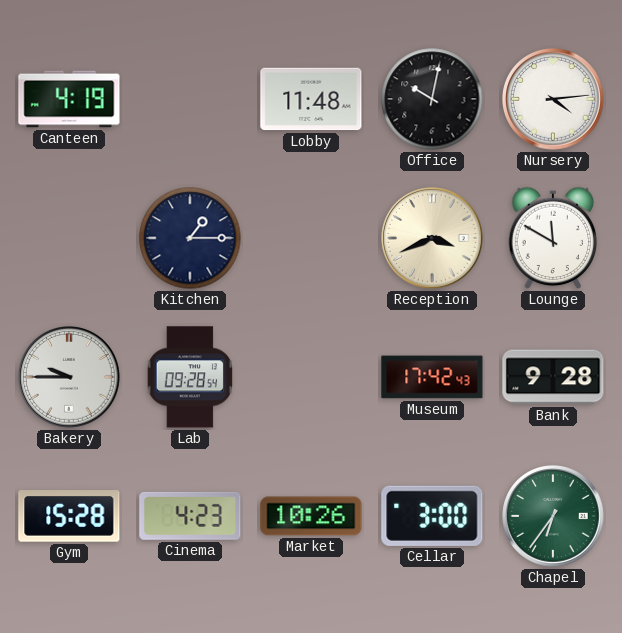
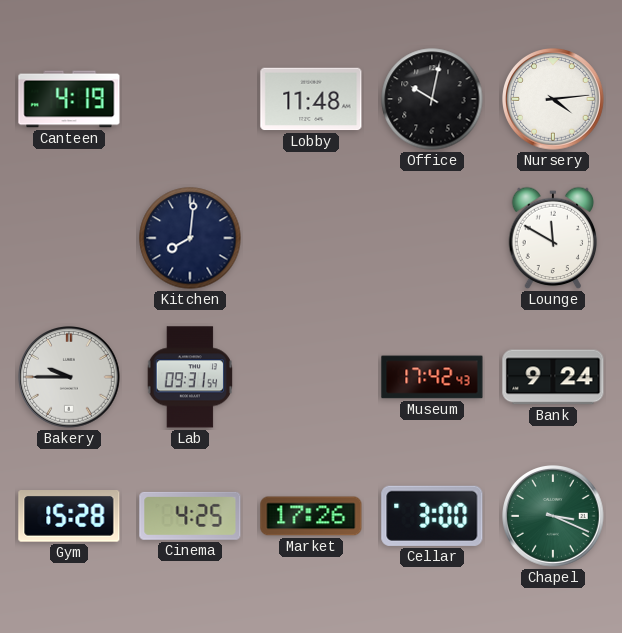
Kitchen: 1:15 -> 8:01 (190, 238)
Reception: 3:41 -> none (433, 239)
Lab: 09:28 -> 09:31 (189, 377)
Bank: 9:28 -> 9:24 (553, 377)
Cinema: 4:23 -> 4:25 (190, 516)
Market: 10:26 -> 17:26 (311, 516)
Chapel: 6:36 -> 3:19 (554, 517)
